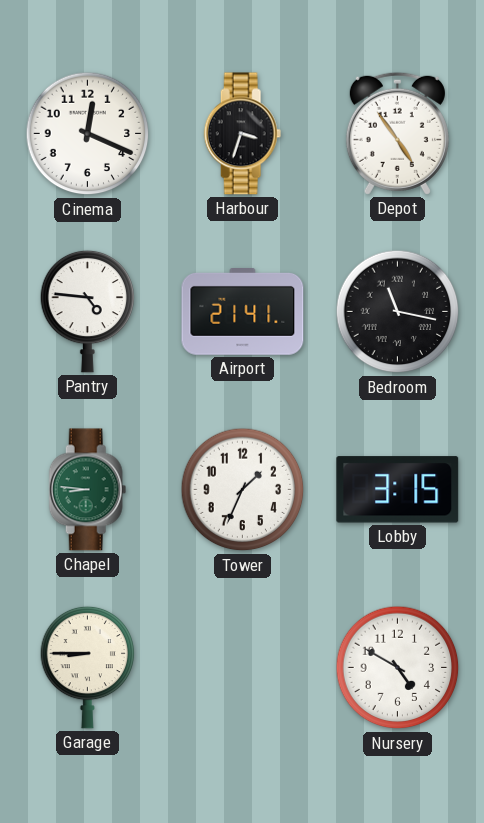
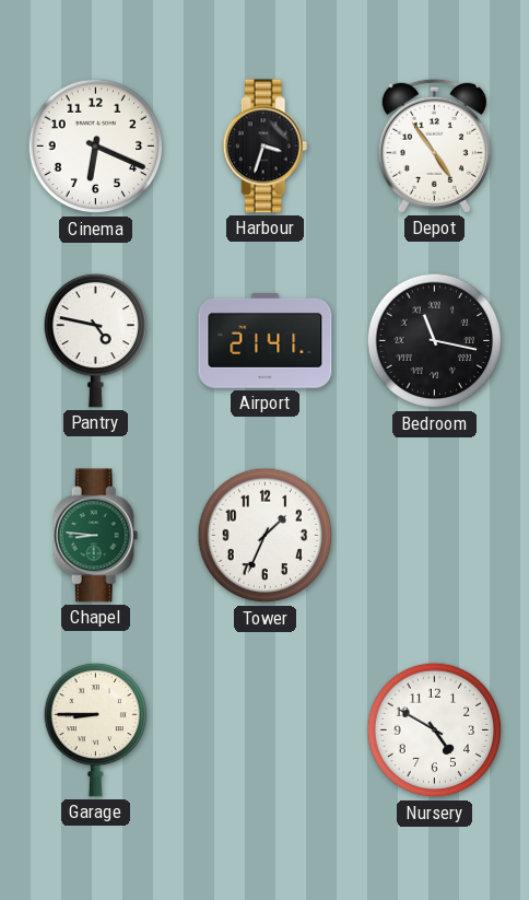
Cinema: 12:19 -> 6:19 (96, 147)
Pantry: 4:46 -> 4:47 (96, 340)
Lobby: 3:15 -> none (398, 490)
